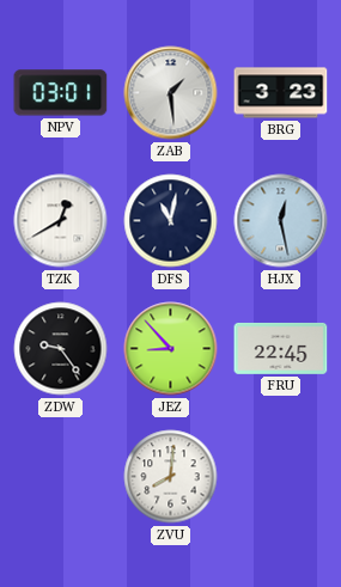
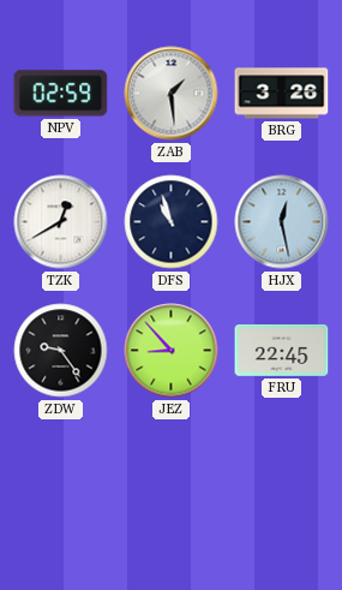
NPV: 03:01 -> 02:59 (61, 94)
BRG: 3:23 -> 3:26 (282, 94)
DFS: 11:02 -> 10:57 (172, 222)
ZVU: 8:01 -> none (171, 477)
